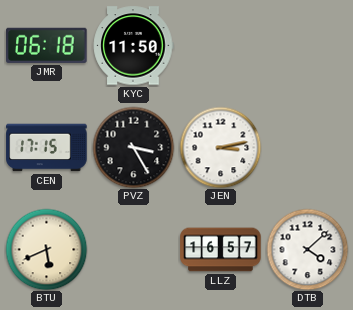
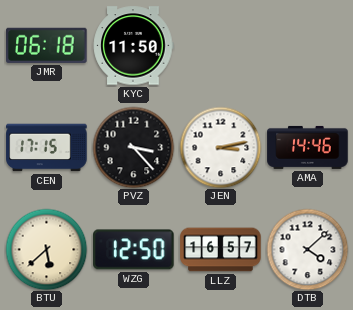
PVZ: 3:25 -> 3:23 (133, 147)
AMA: none -> 14:46 (308, 147)
BTU: 5:41 -> 5:38 (46, 249)
WZG: none -> 12:50 (134, 250)
